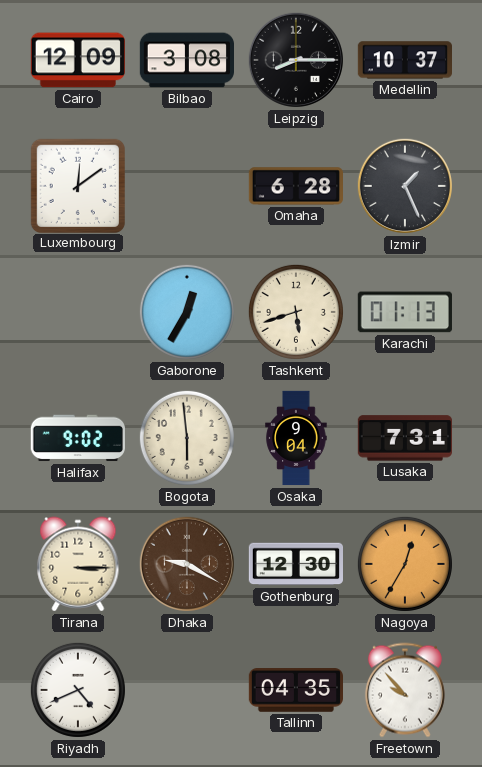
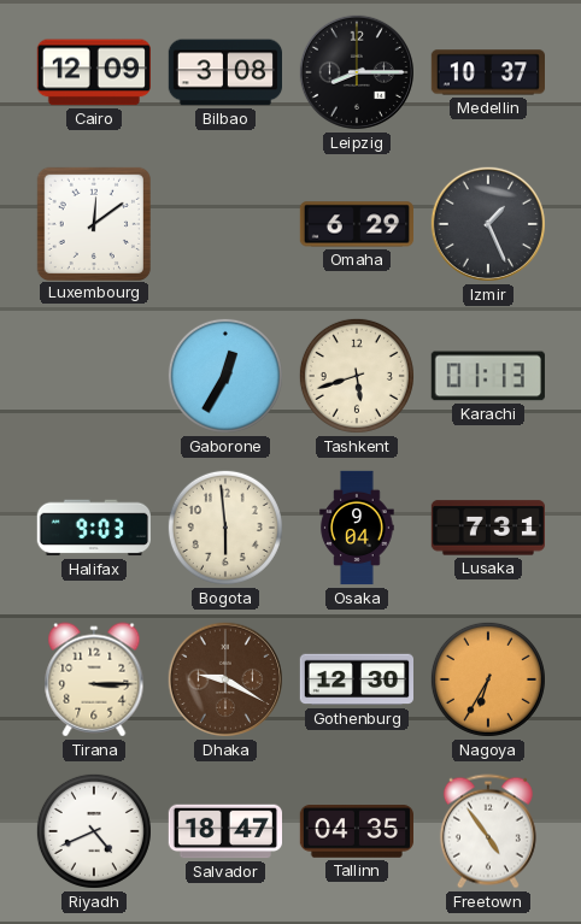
Omaha: 6:28 -> 6:29 (356, 224)
Halifax: 9:02 -> 9:03 (94, 528)
Nagoya: 12:35 -> 6:35 (488, 679)
Salvador: none -> 18:47 (224, 831)
Freetown: 9:53 -> 4:54 (488, 831)
